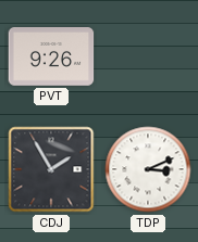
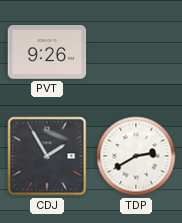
TDP: 3:11 -> 2:40 (136, 156)
